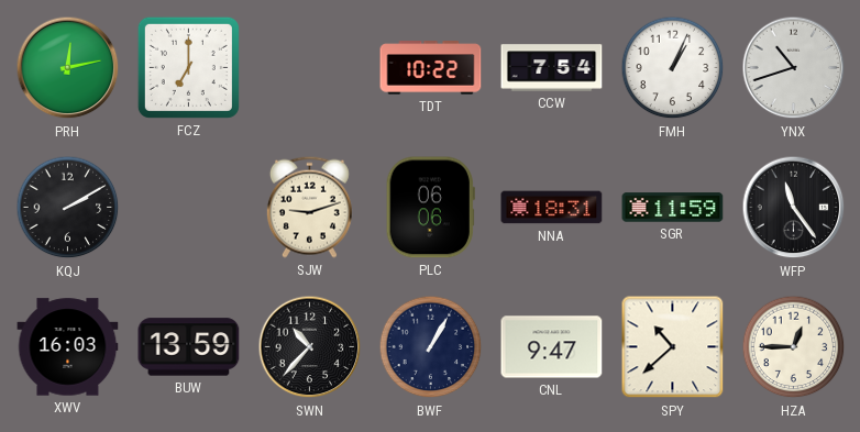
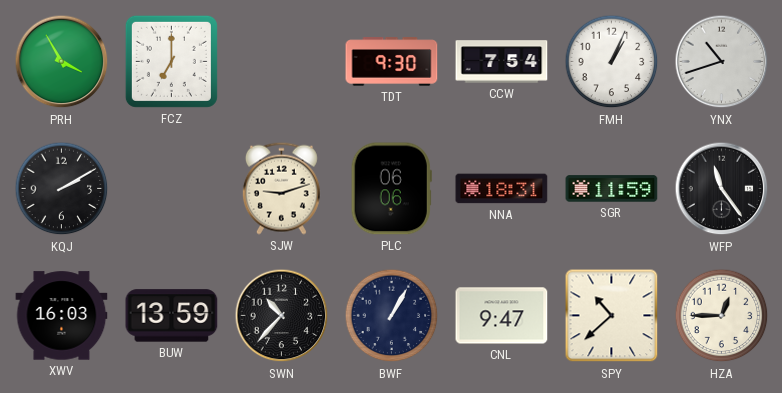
PRH: 12:13 -> 3:55 (62, 62)
TDT: 10:22 -> 9:30 (392, 62)
